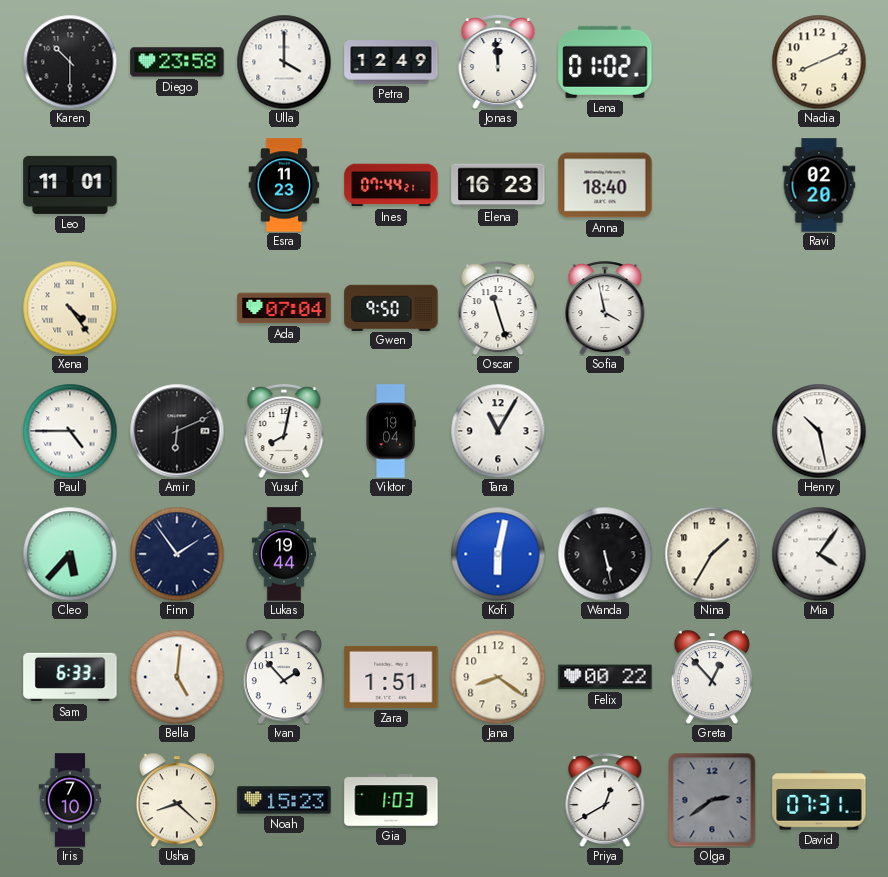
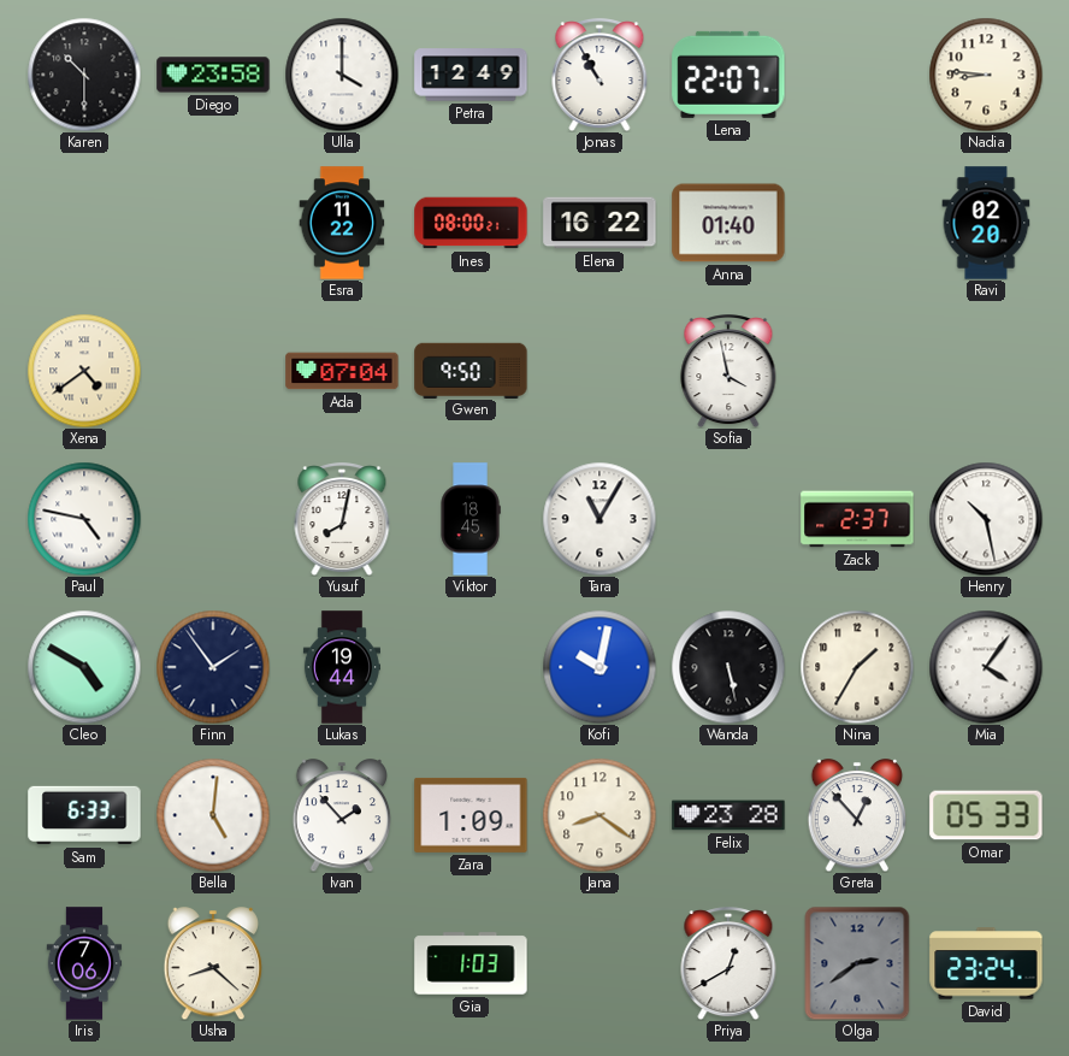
Jonas: 11:59 -> 10:55 (600, 75)
Lena: 01:02 -> 22:07 (728, 75)
Nadia: 8:11 -> 8:46 (986, 75)
Leo: 11:01 -> none (70, 185)
Esra: 11:23 -> 11:22 (342, 223)
Ines: 07:44 -> 08:00 (471, 223)
Elena: 16:23 -> 16:22 (600, 223)
Anna: 18:40 -> 01:40 (728, 223)
Xena: 4:24 -> 4:39 (84, 371)
Oscar: 11:27 -> none (498, 308)
Paul: 4:45 -> 4:47 (84, 519)
Amir: 6:11 -> none (177, 431)
Viktor: 19:04 -> 18:45 (471, 519)
Zack: none -> 2:37 (857, 519)
Cleo: 5:37 -> 4:50 (84, 667)
Kofi: 6:02 -> 10:02 (600, 667)
Zara: 1:51 -> 1:09 (471, 815)
Felix: 00:22 -> 23:28 (728, 815)
Omar: none -> 05:33 (986, 815)
Iris: 7:10 -> 7:06 (84, 963)
Noah: 15:23 -> none (284, 800)
David: 07:31 -> 23:24 (986, 963)
